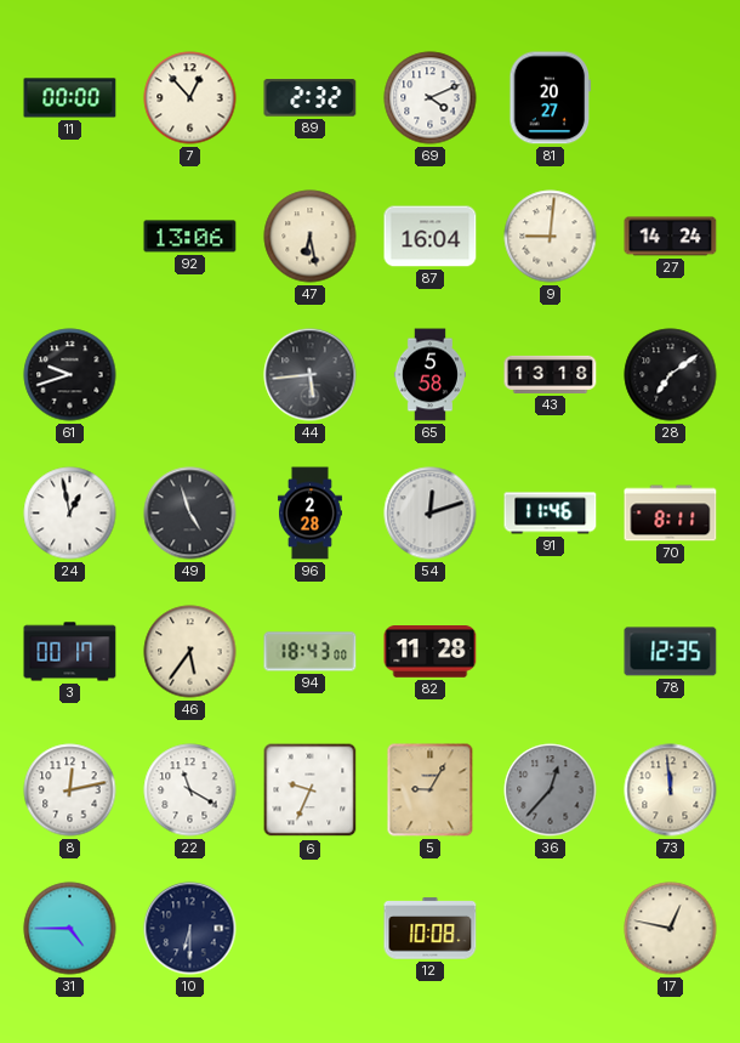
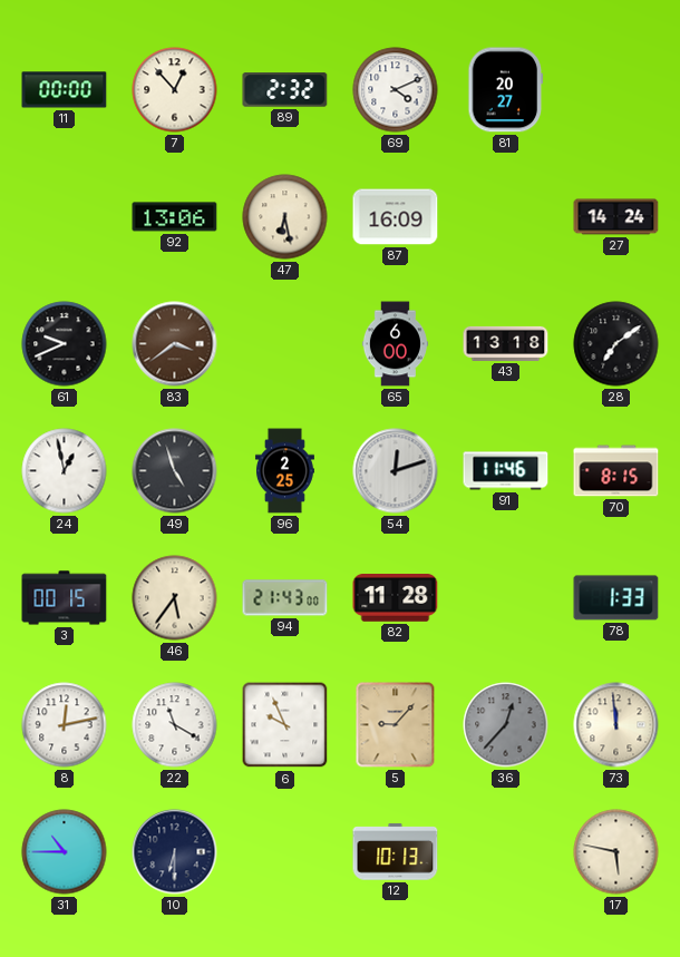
87: 16:04 -> 16:09 (396, 217)
9: 9:01 -> none (551, 237)
61: 9:42 -> 9:41 (65, 344)
83: none -> 3:39 (175, 344)
44: 5:44 -> none (311, 375)
65: 5:58 -> 6:00 (395, 344)
96: 2:28 -> 2:25 (284, 471)
70: 8:11 -> 8:15 (616, 471)
3: 00:17 -> 00:15 (65, 598)
94: 18:43 -> 21:43 (285, 598)
78: 12:35 -> 1:33 (616, 598)
6: 9:34 -> 9:56 (285, 725)
5: 9:05 -> 9:07 (396, 725)
31: 4:45 -> 10:45 (65, 852)
12: 10:08 -> 10:13 (396, 852)
17: 12:47 -> 5:47 (616, 852)
